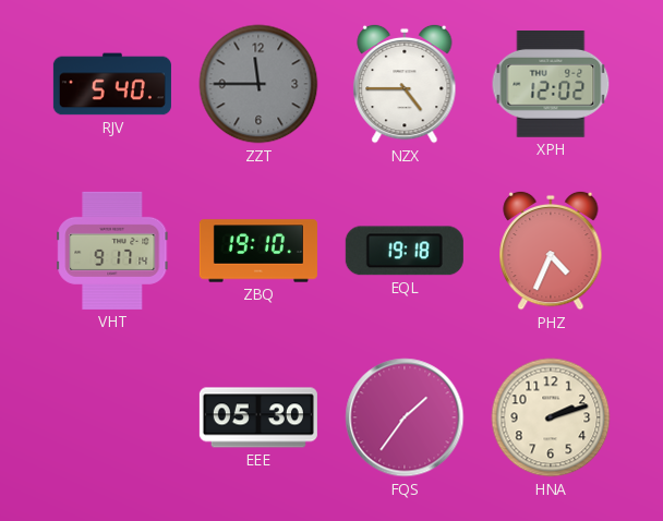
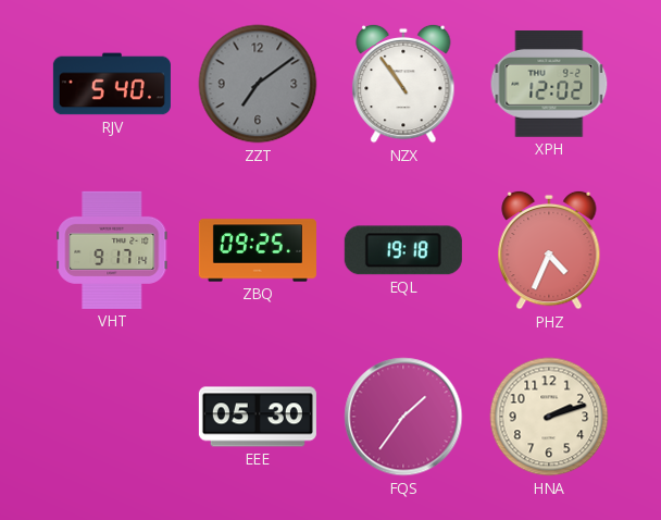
ZZT: 11:45 -> 7:09 (258, 84)
NZX: 4:45 -> 10:54 (403, 84)
ZBQ: 19:10 -> 09:25 (258, 250)
